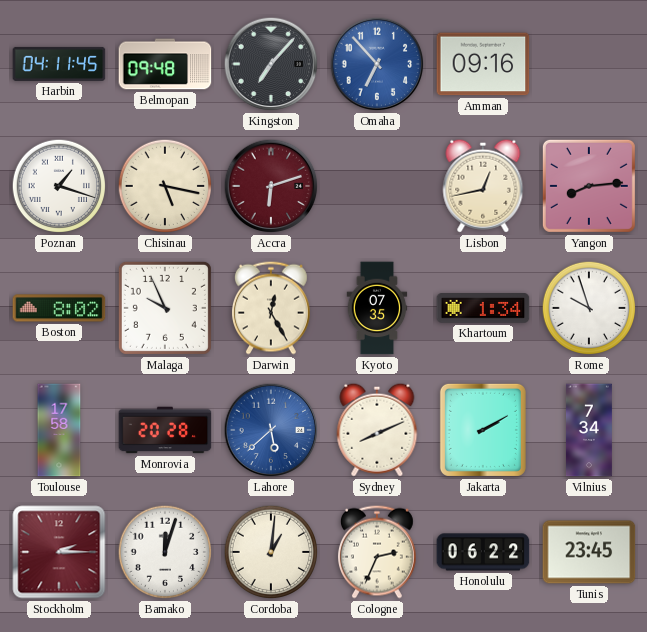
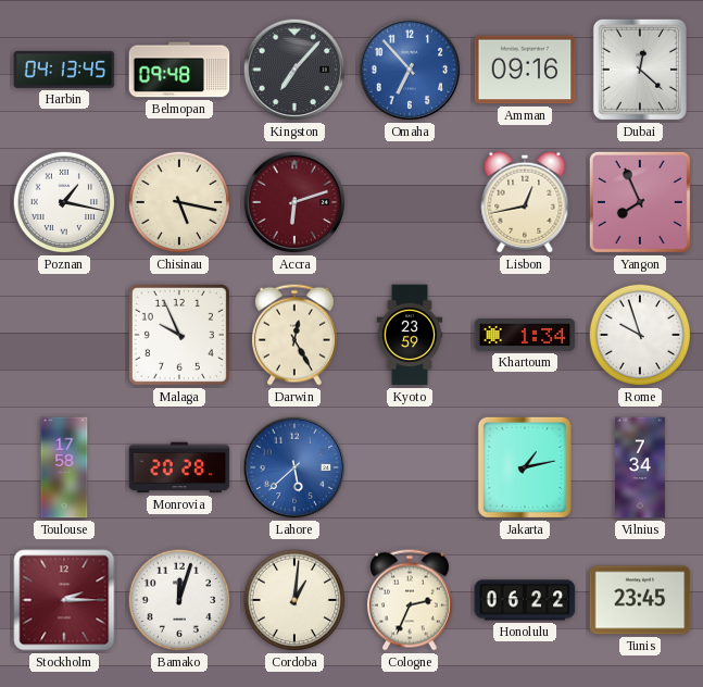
Harbin: 04:11 -> 04:13 (64, 70)
Dubai: none -> 12:22 (640, 70)
Poznan: 1:18 -> 1:17 (64, 202)
Yangon: 8:14 -> 7:56 (640, 202)
Boston: 8:02 -> none (59, 308)
Kyoto: 07:35 -> 23:59 (410, 335)
Sydney: 8:11 -> none (377, 430)
Jakarta: 2:10 -> 1:13 (525, 467)
